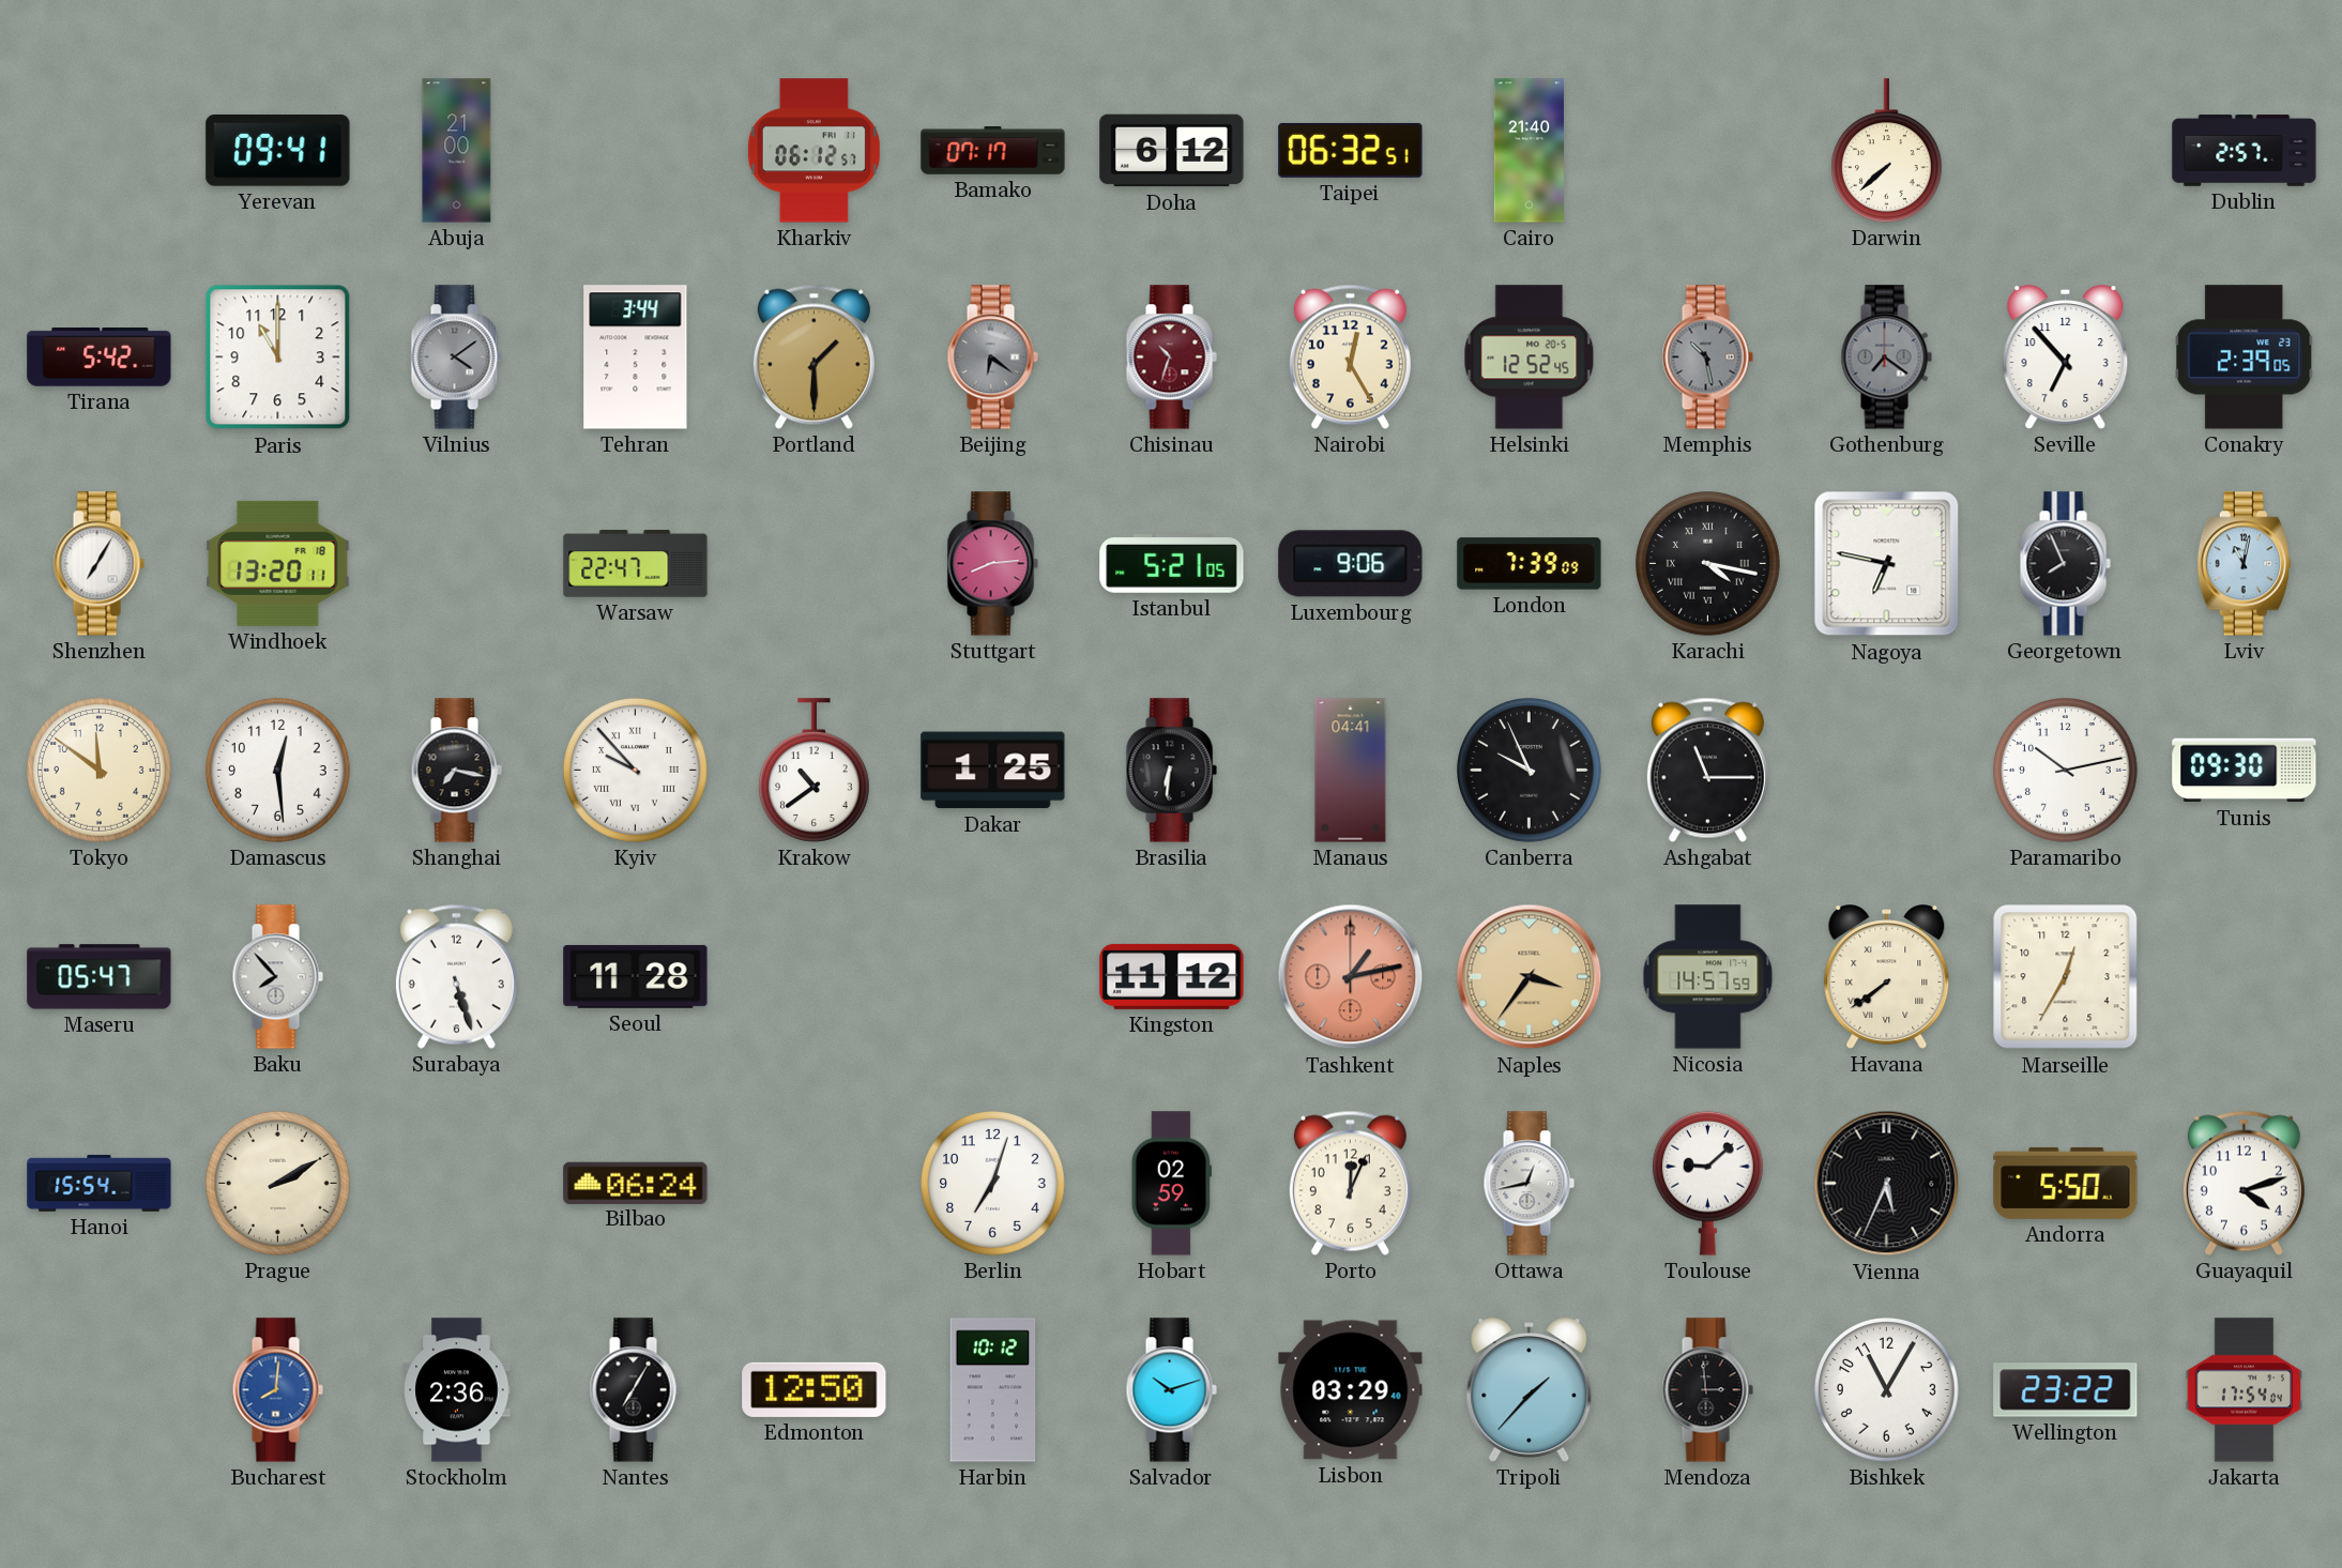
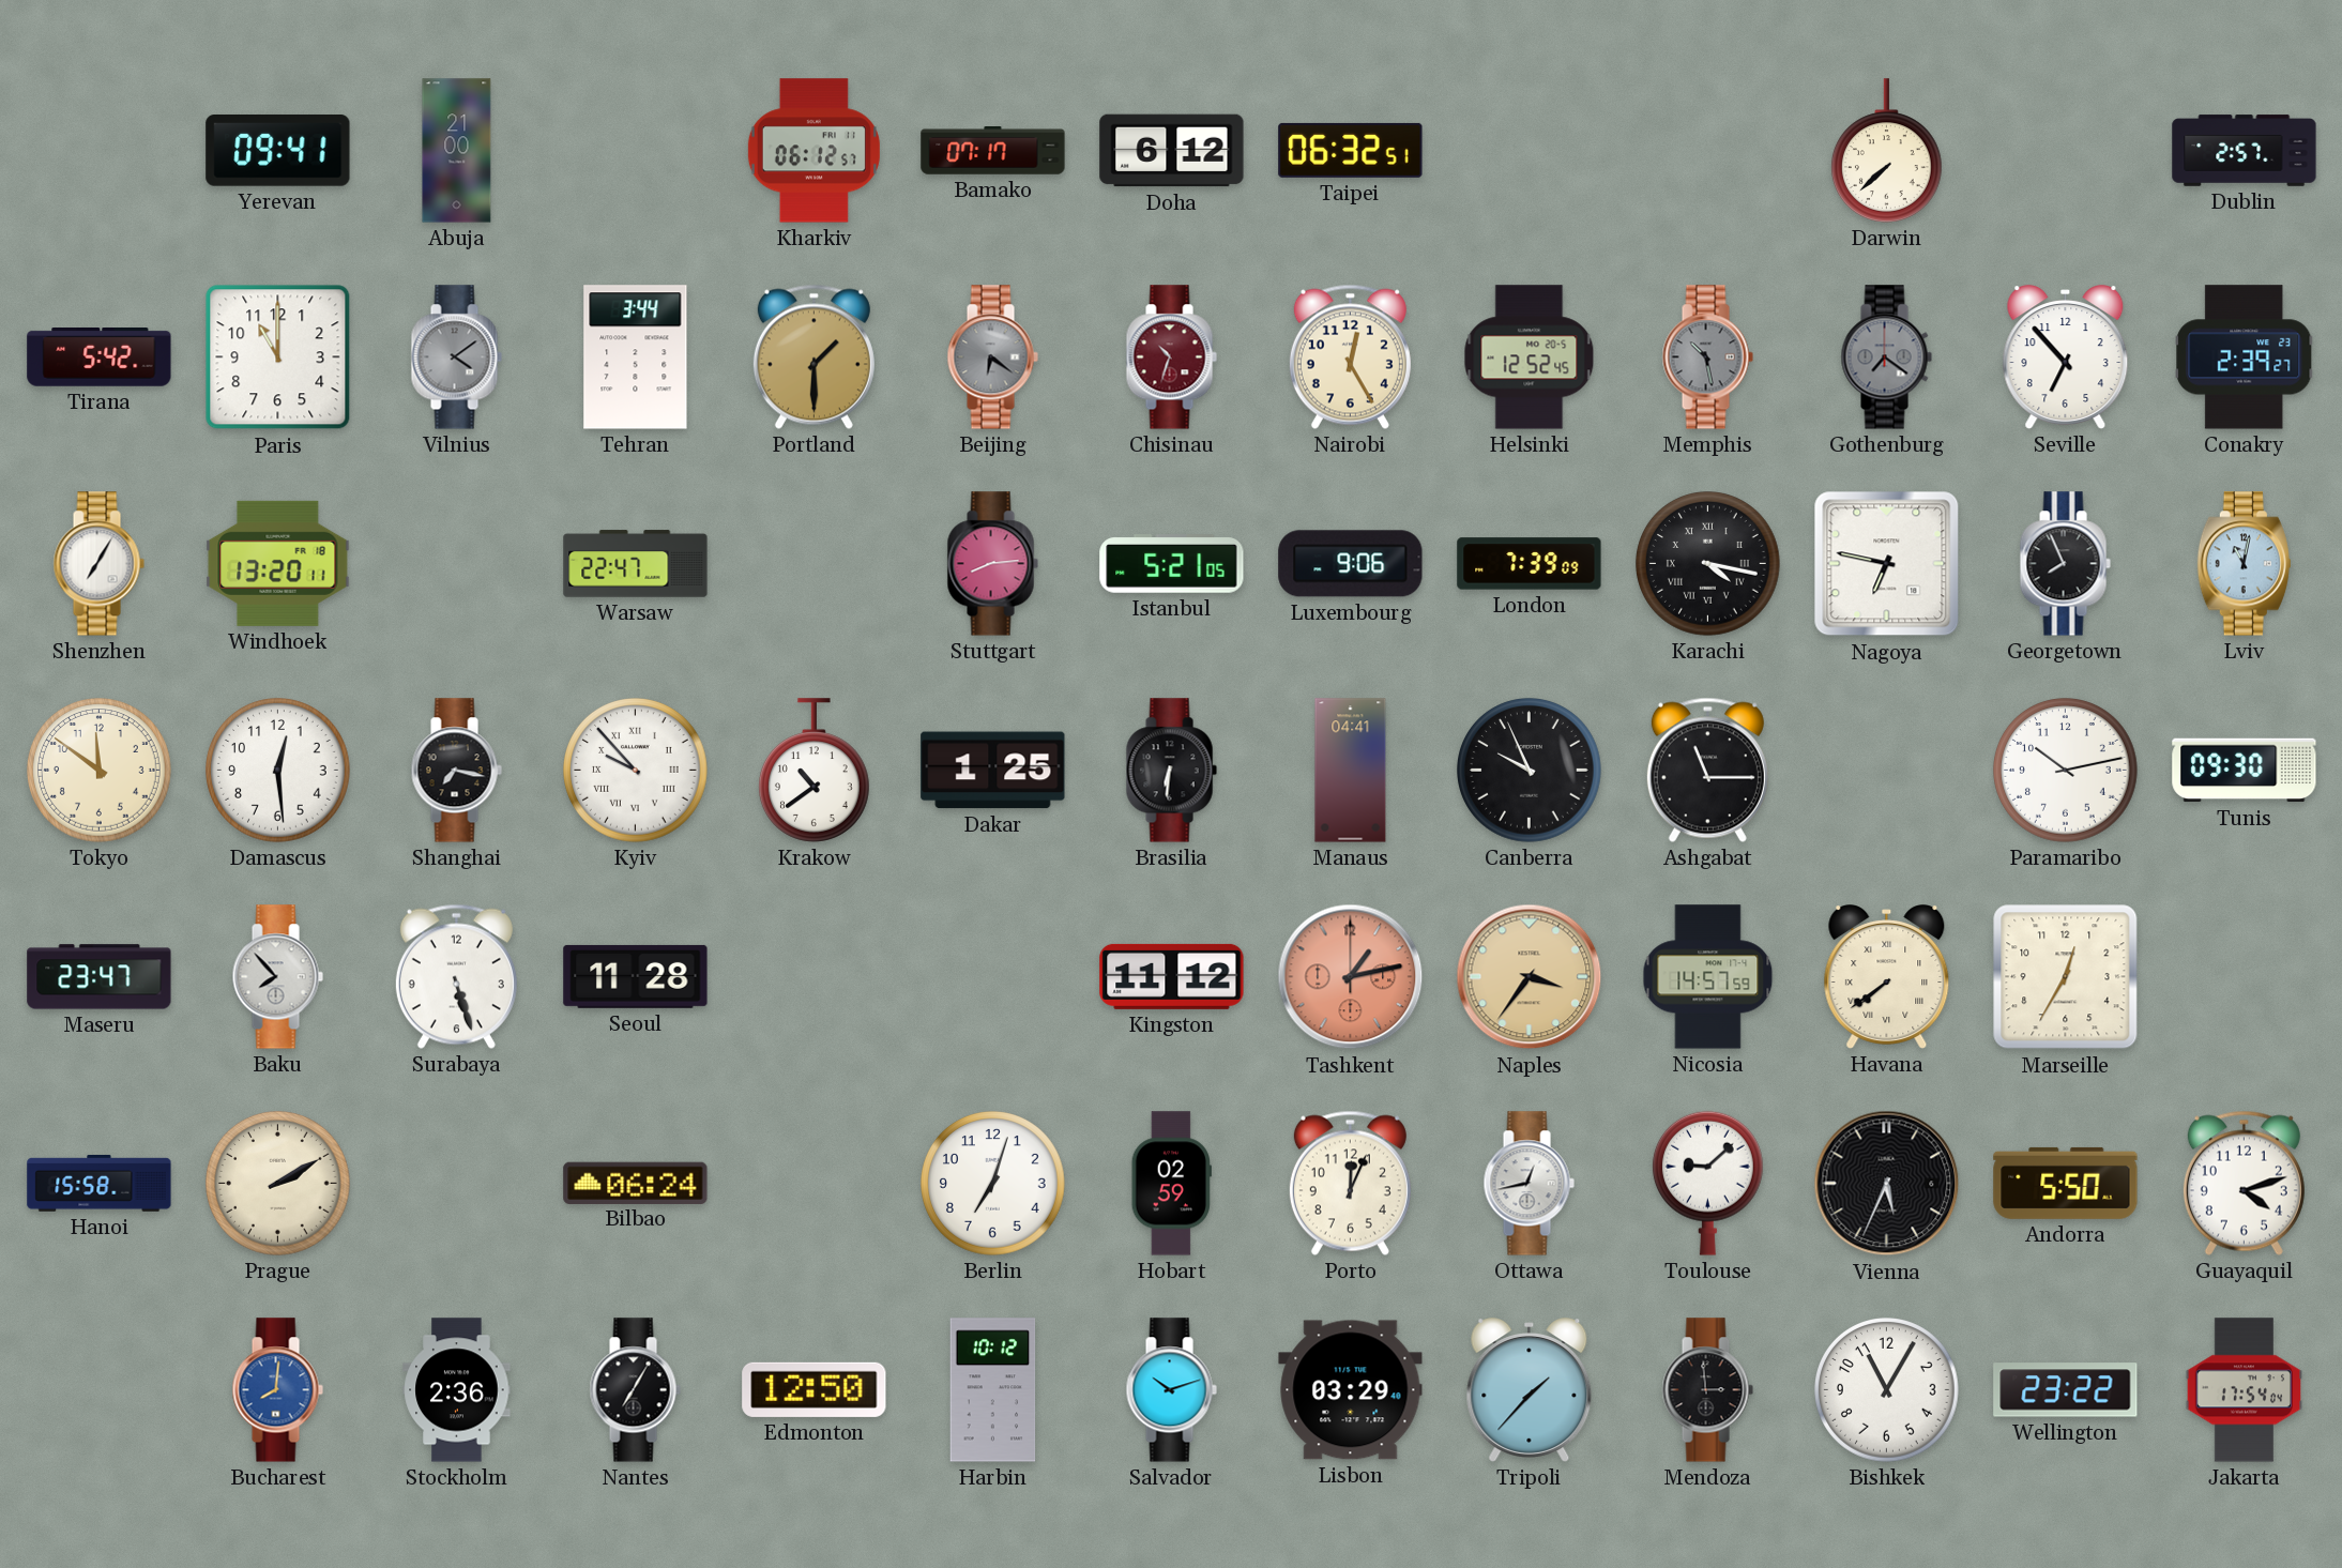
Cairo: 21:40 -> none (1529, 151)
Conakry: 2:39:05 -> 2:39:27 (2245, 357)
Maseru: 05:47 -> 23:47 (100, 977)
Hanoi: 15:54 -> 15:58 (100, 1183)
